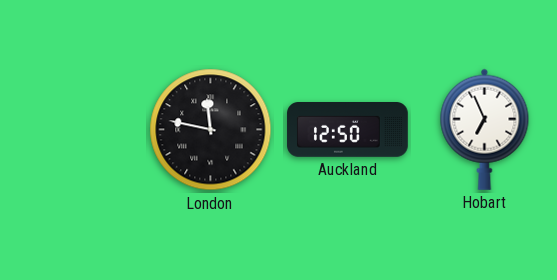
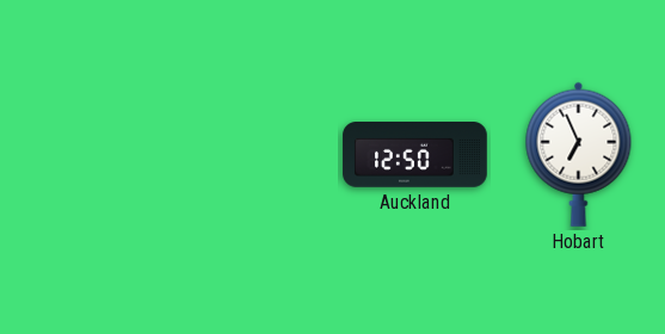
London: 11:47 -> none (211, 130)
